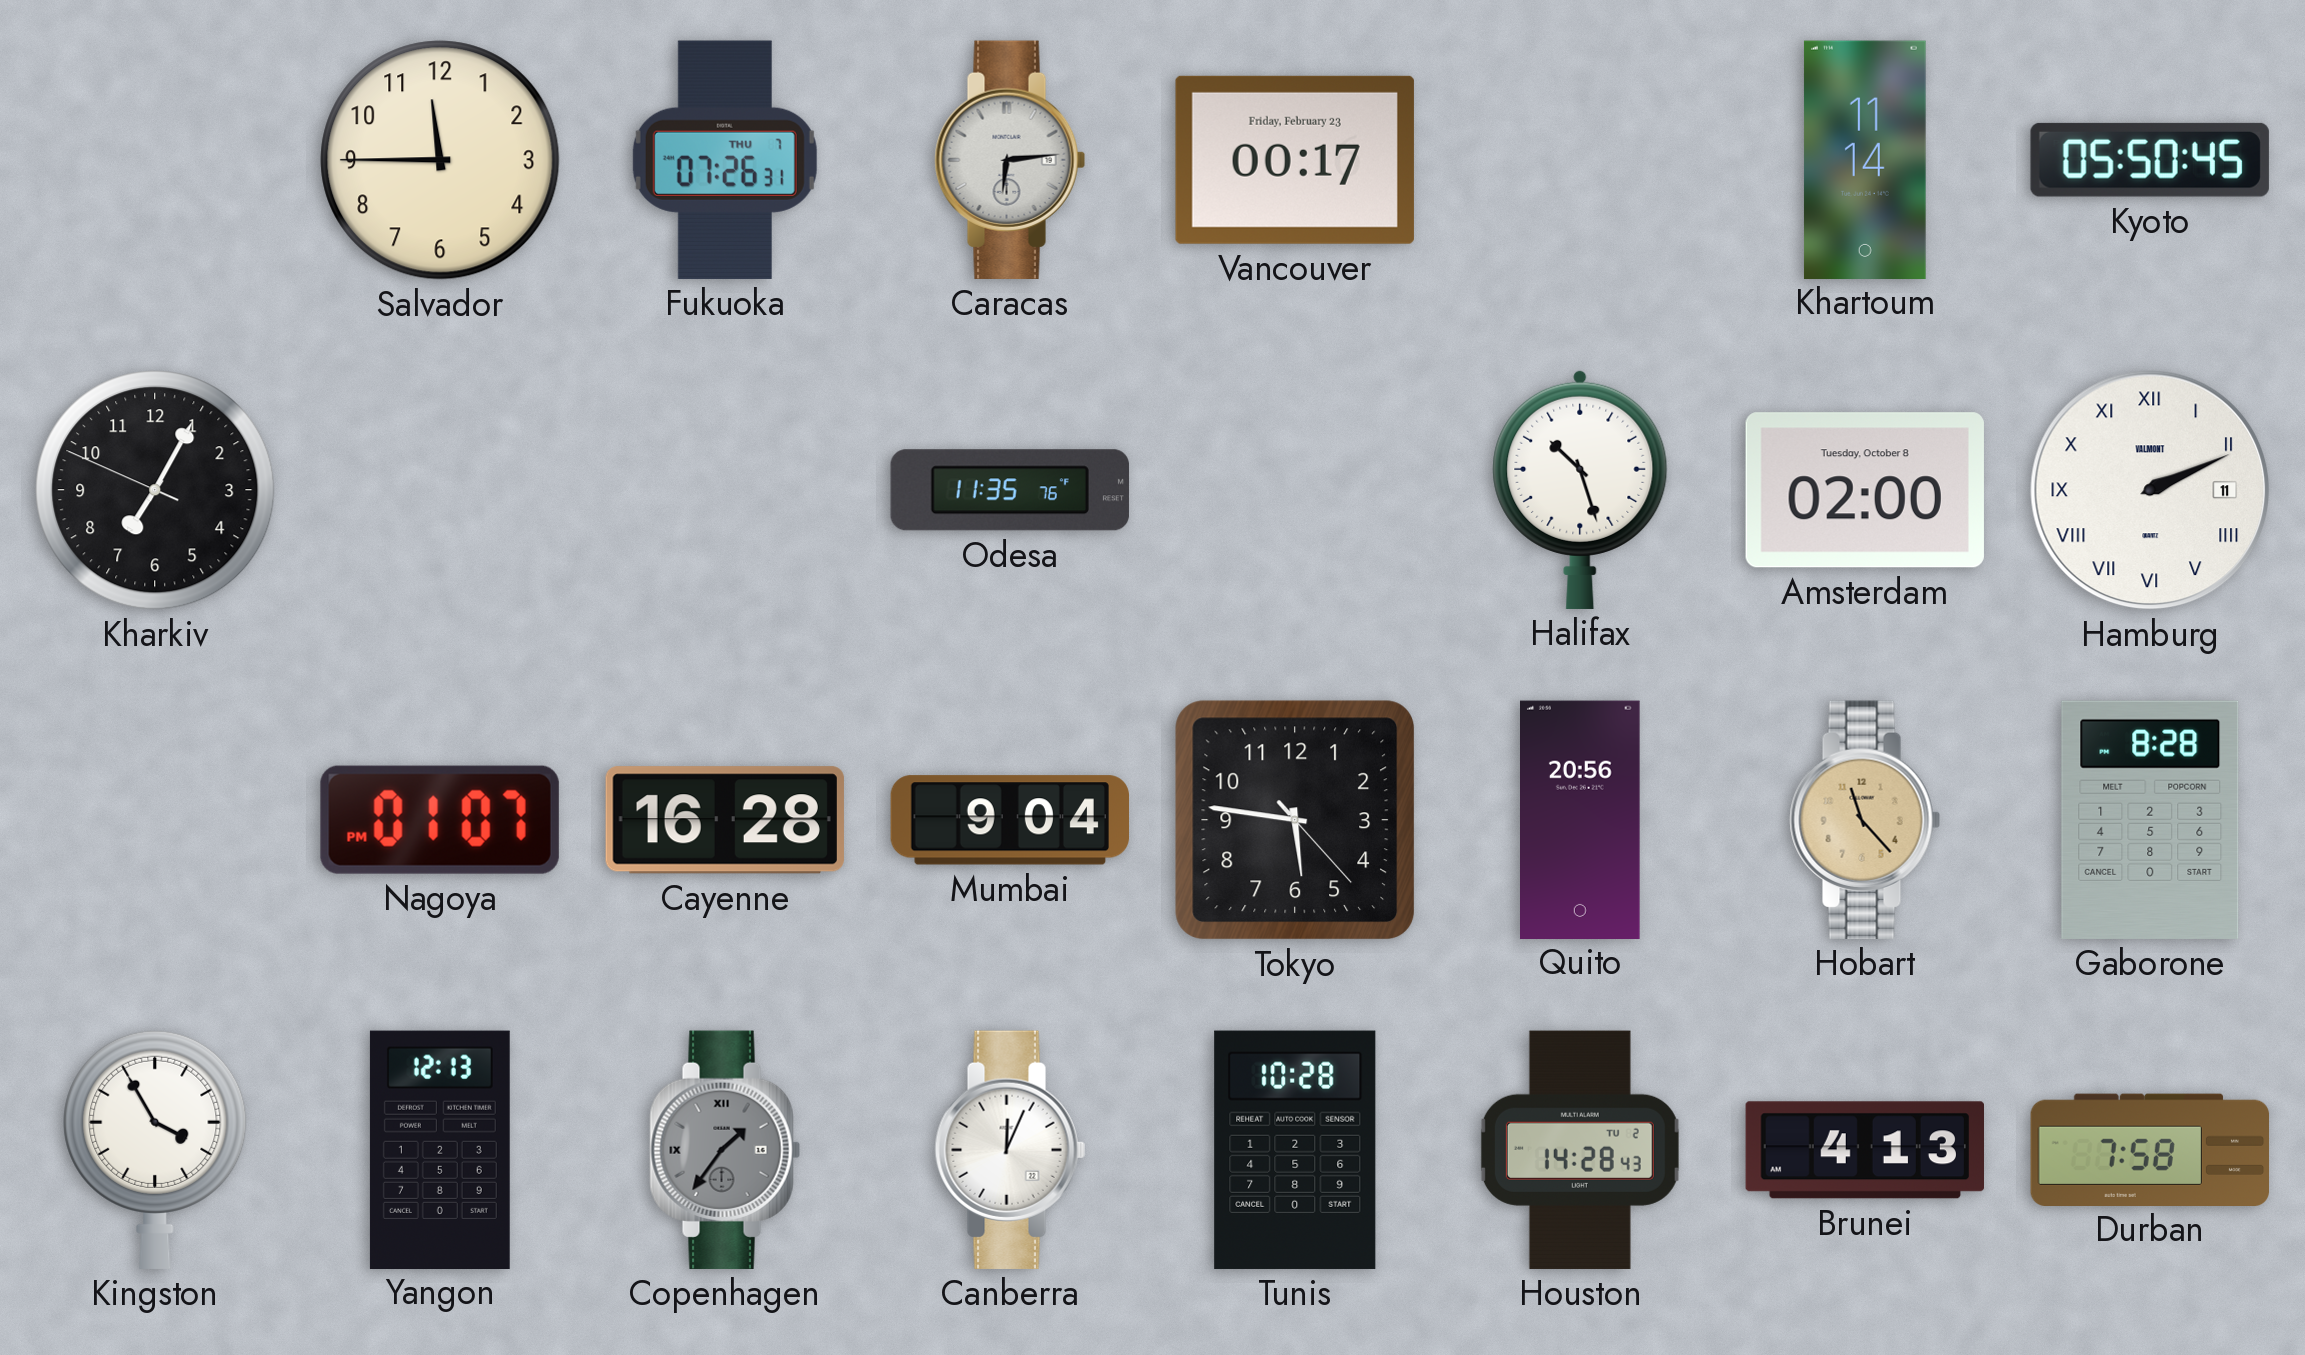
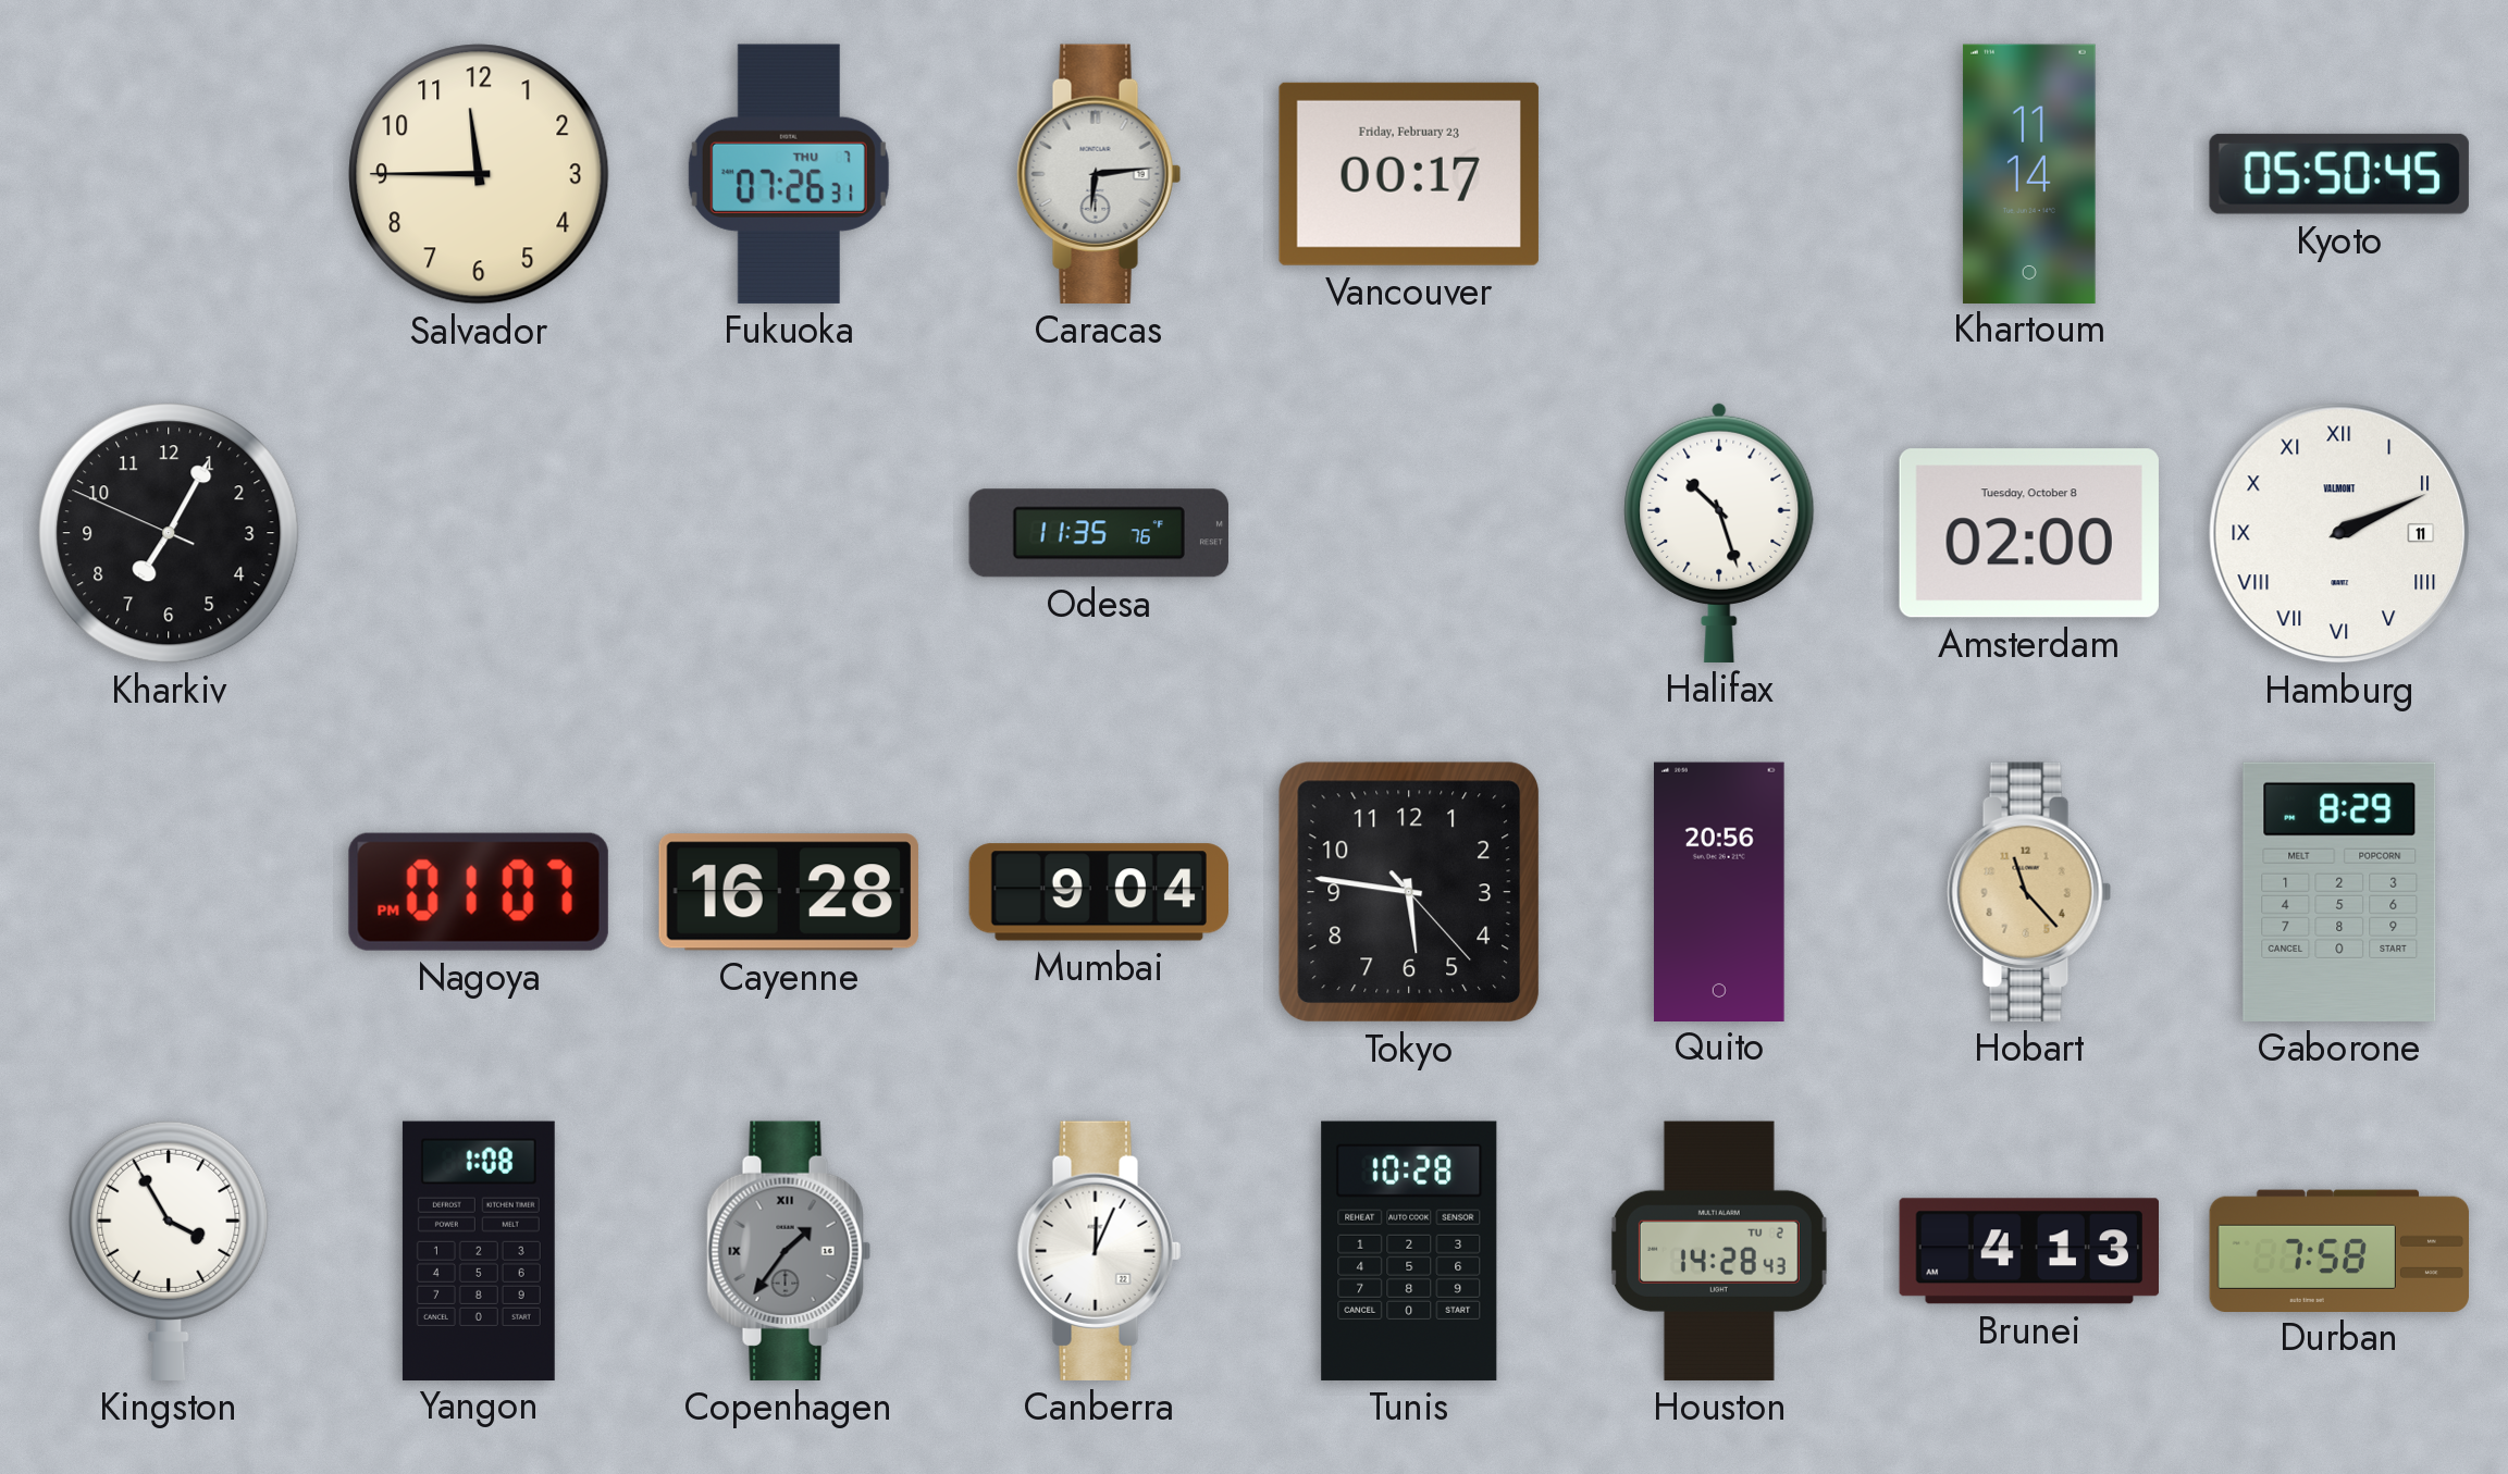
Gaborone: 8:28 -> 8:29 (2339, 892)
Yangon: 12:13 -> 1:08 (479, 1250)
